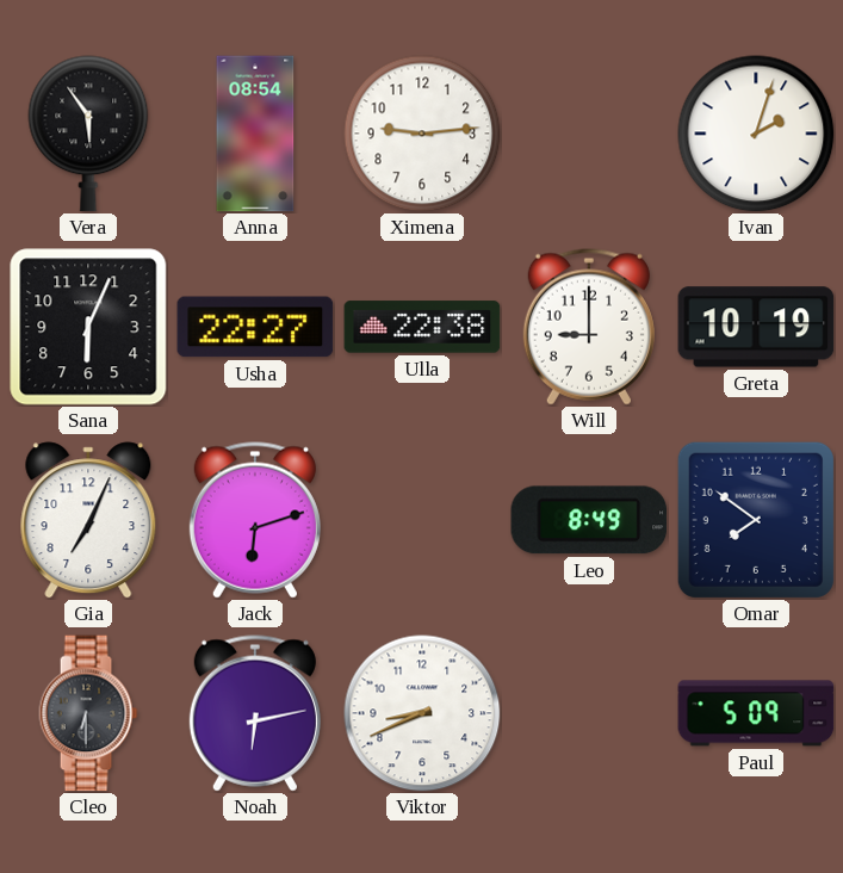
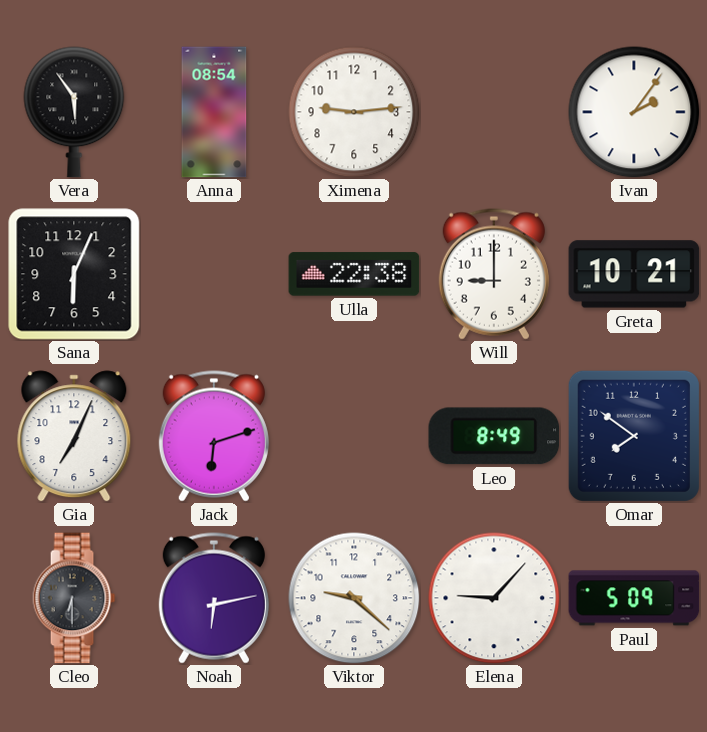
Ivan: 2:03 -> 2:06 (634, 112)
Usha: 22:27 -> none (255, 327)
Greta: 10:19 -> 10:21 (634, 274)
Viktor: 8:41 -> 9:22 (354, 598)
Elena: none -> 9:07 (494, 598)
